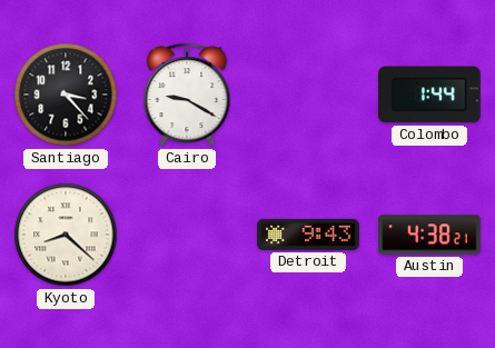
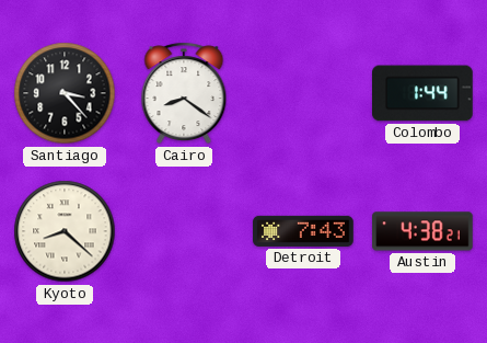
Cairo: 9:20 -> 8:21 (184, 93)
Detroit: 9:43 -> 7:43 (303, 231)
